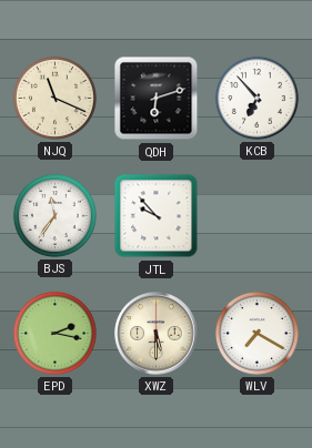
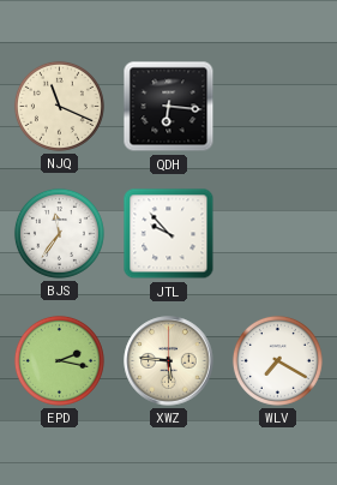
QDH: 6:12 -> 6:16 (169, 107)
KCB: 6:53 -> none (256, 98)
XWZ: 5:30 -> 5:46 (169, 361)
